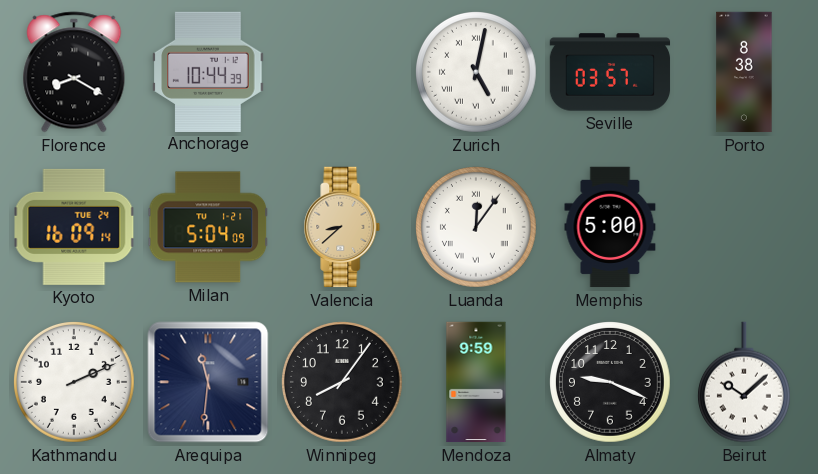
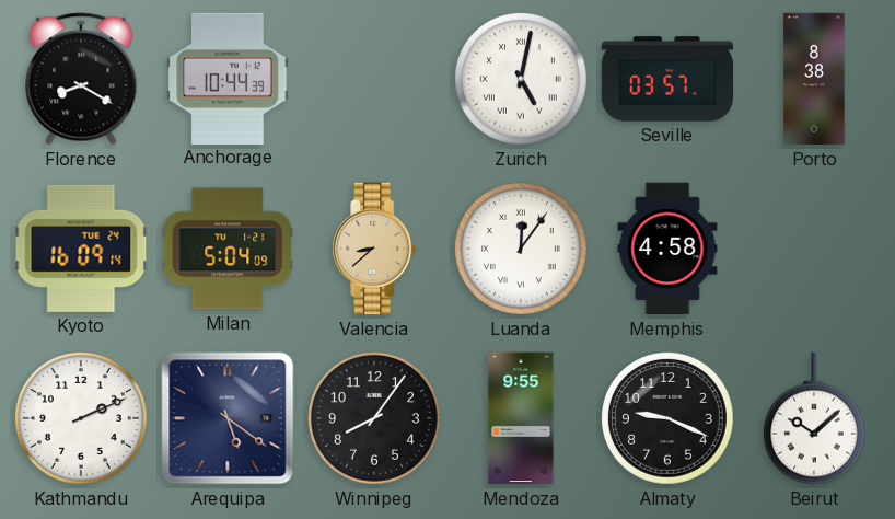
Memphis: 5:00 -> 4:58 (667, 249)
Arequipa: 11:31 -> 5:21 (228, 418)
Mendoza: 9:59 -> 9:55 (521, 418)
